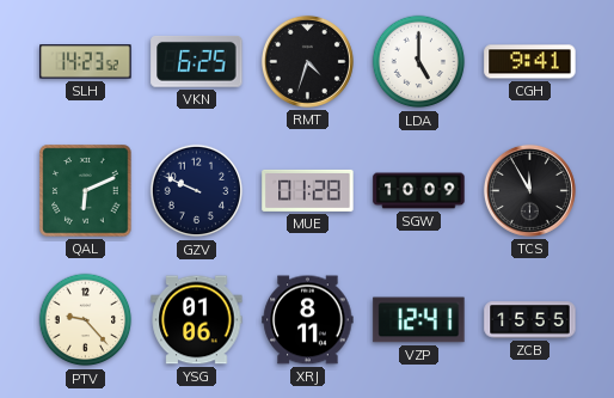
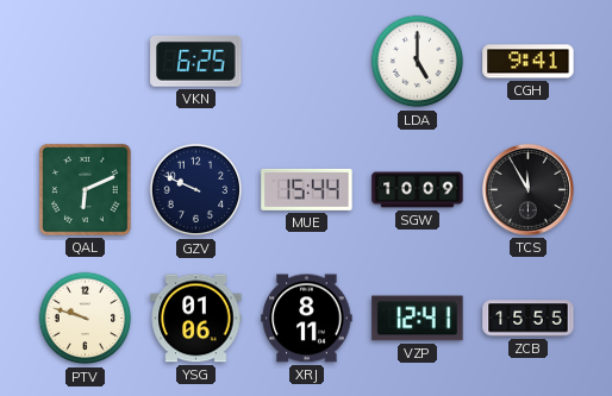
SLH: 14:23 -> none (86, 62)
RMT: 4:33 -> none (307, 61)
MUE: 01:28 -> 15:44 (307, 189)
PTV: 9:23 -> 9:48 (86, 319)
